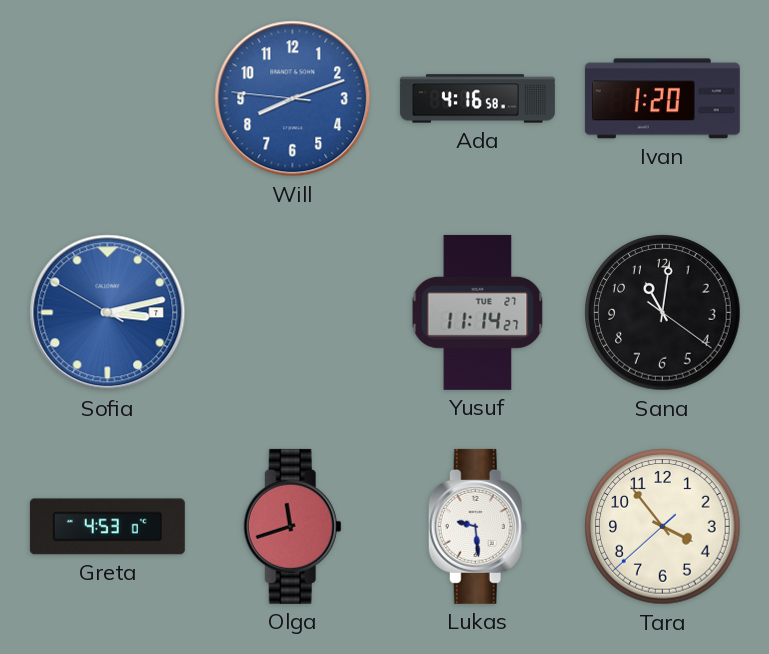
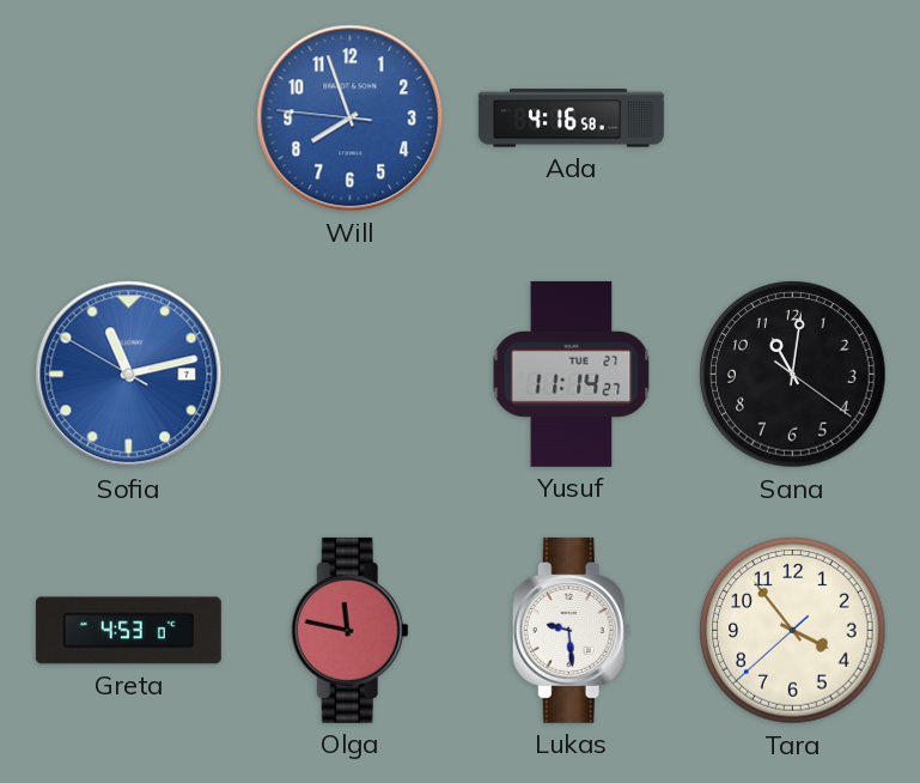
Will: 8:11 -> 7:56 (351, 119)
Ivan: 1:20 -> none (662, 99)
Sofia: 3:12 -> 11:12 (129, 375)
Olga: 11:42 -> 11:47 (349, 630)
